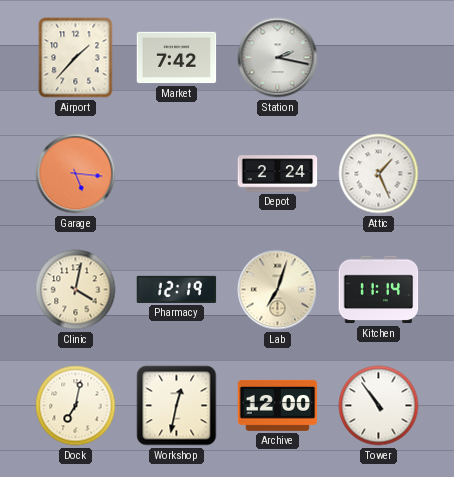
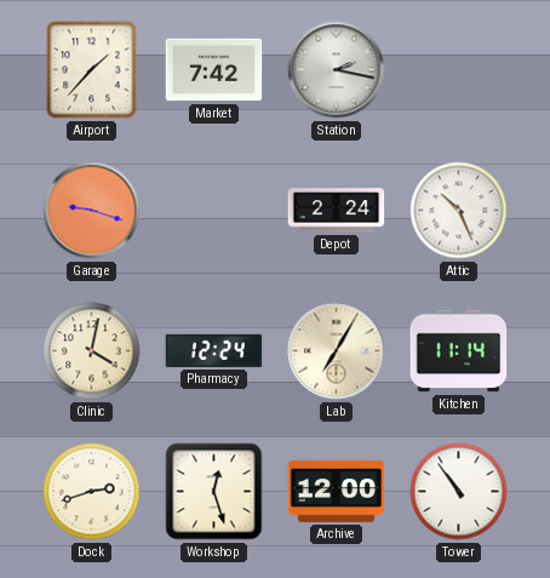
Garage: 5:16 -> 9:18 (92, 211)
Attic: 1:26 -> 10:26 (459, 211)
Pharmacy: 12:19 -> 12:24 (214, 350)
Lab: 7:03 -> 7:05 (337, 351)
Dock: 7:02 -> 2:42 (92, 492)
Workshop: 12:32 -> 12:27 (214, 492)
